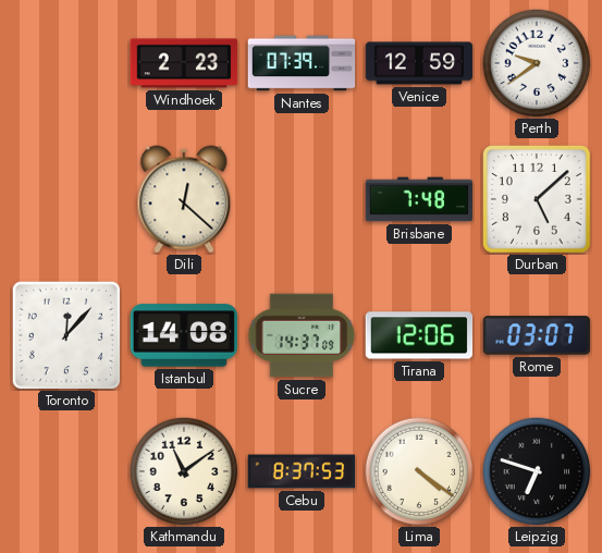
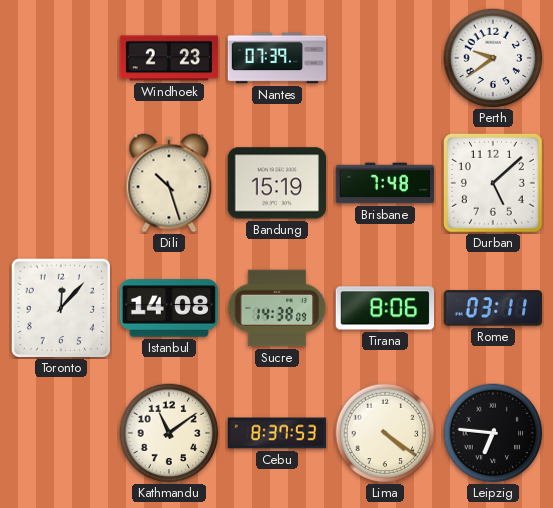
Venice: 12:59 -> none (419, 63)
Dili: 12:22 -> 10:27 (169, 183)
Bandung: none -> 15:19 (276, 183)
Sucre: 14:37 -> 14:38 (277, 308)
Tirana: 12:06 -> 8:06 (384, 308)
Rome: 03:07 -> 03:11 (493, 308)
Leipzig: 6:48 -> 6:46 (493, 433)
